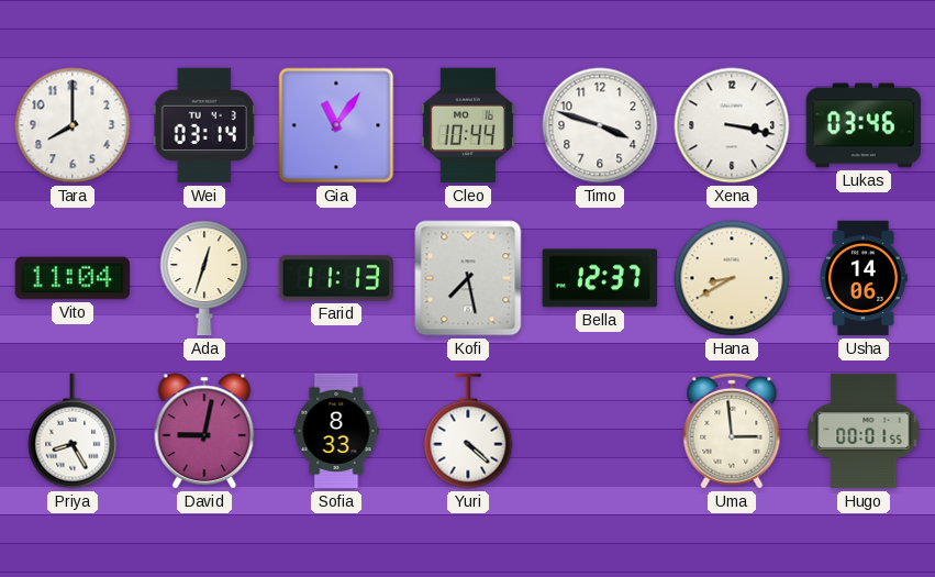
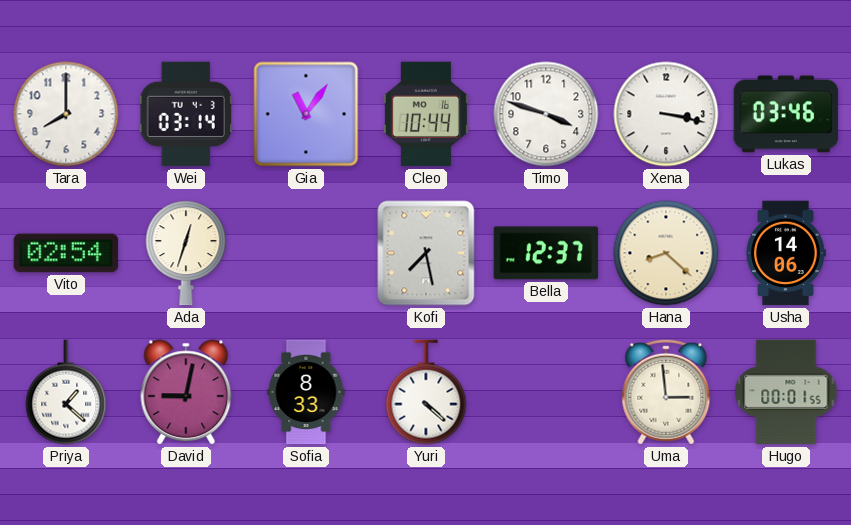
Vito: 11:04 -> 02:54 (66, 253)
Farid: 11:13 -> none (336, 278)
Hana: 8:40 -> 8:22 (666, 253)
Priya: 8:25 -> 1:22 (66, 392)
